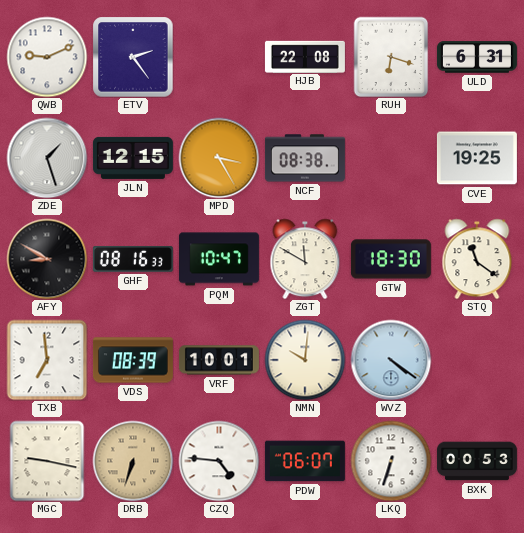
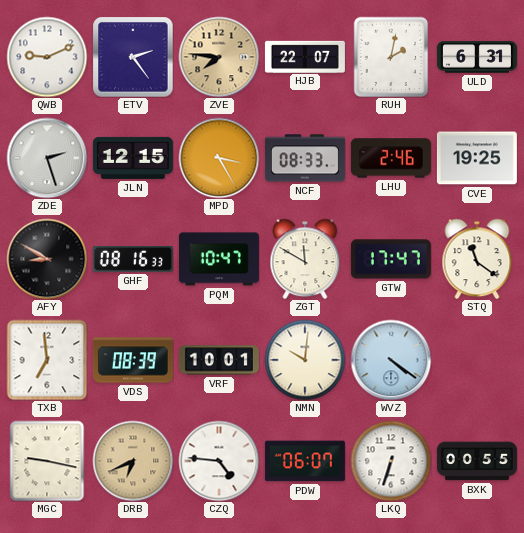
ZVE: none -> 7:46 (219, 57)
HJB: 22:08 -> 22:07 (305, 56)
RUH: 6:18 -> 2:02 (391, 57)
ZDE: 1:27 -> 2:27 (47, 158)
NCF: 08:38 -> 08:33 (305, 158)
LHU: none -> 2:46 (391, 158)
GTW: 18:30 -> 17:47 (391, 259)
DRB: 6:33 -> 6:41 (133, 461)
BXK: 00:53 -> 00:55 (477, 461)
